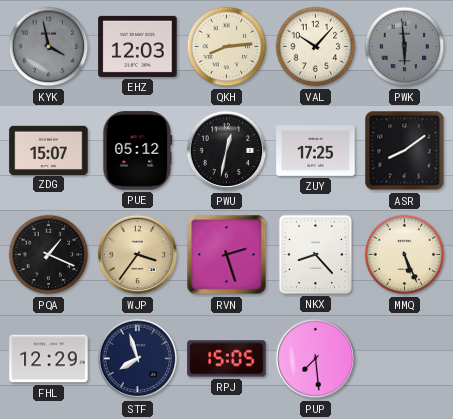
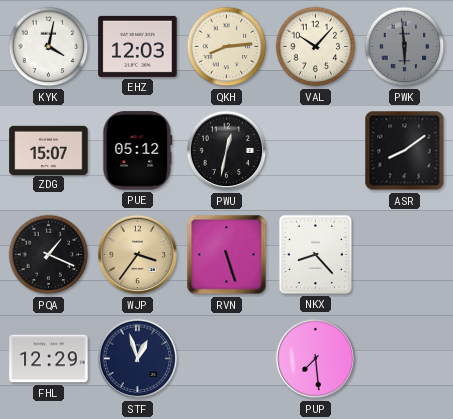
KYK: 3:58 -> 4:02 (49, 47)
KYK dial: grey -> white (49, 47)
ZUY: 17:25 -> none (316, 151)
RVN: 2:27 -> 5:27 (227, 255)
MMQ: 5:26 -> none (405, 255)
STF: 7:57 -> 12:57 (138, 359)
RPJ: 15:05 -> none (227, 359)
